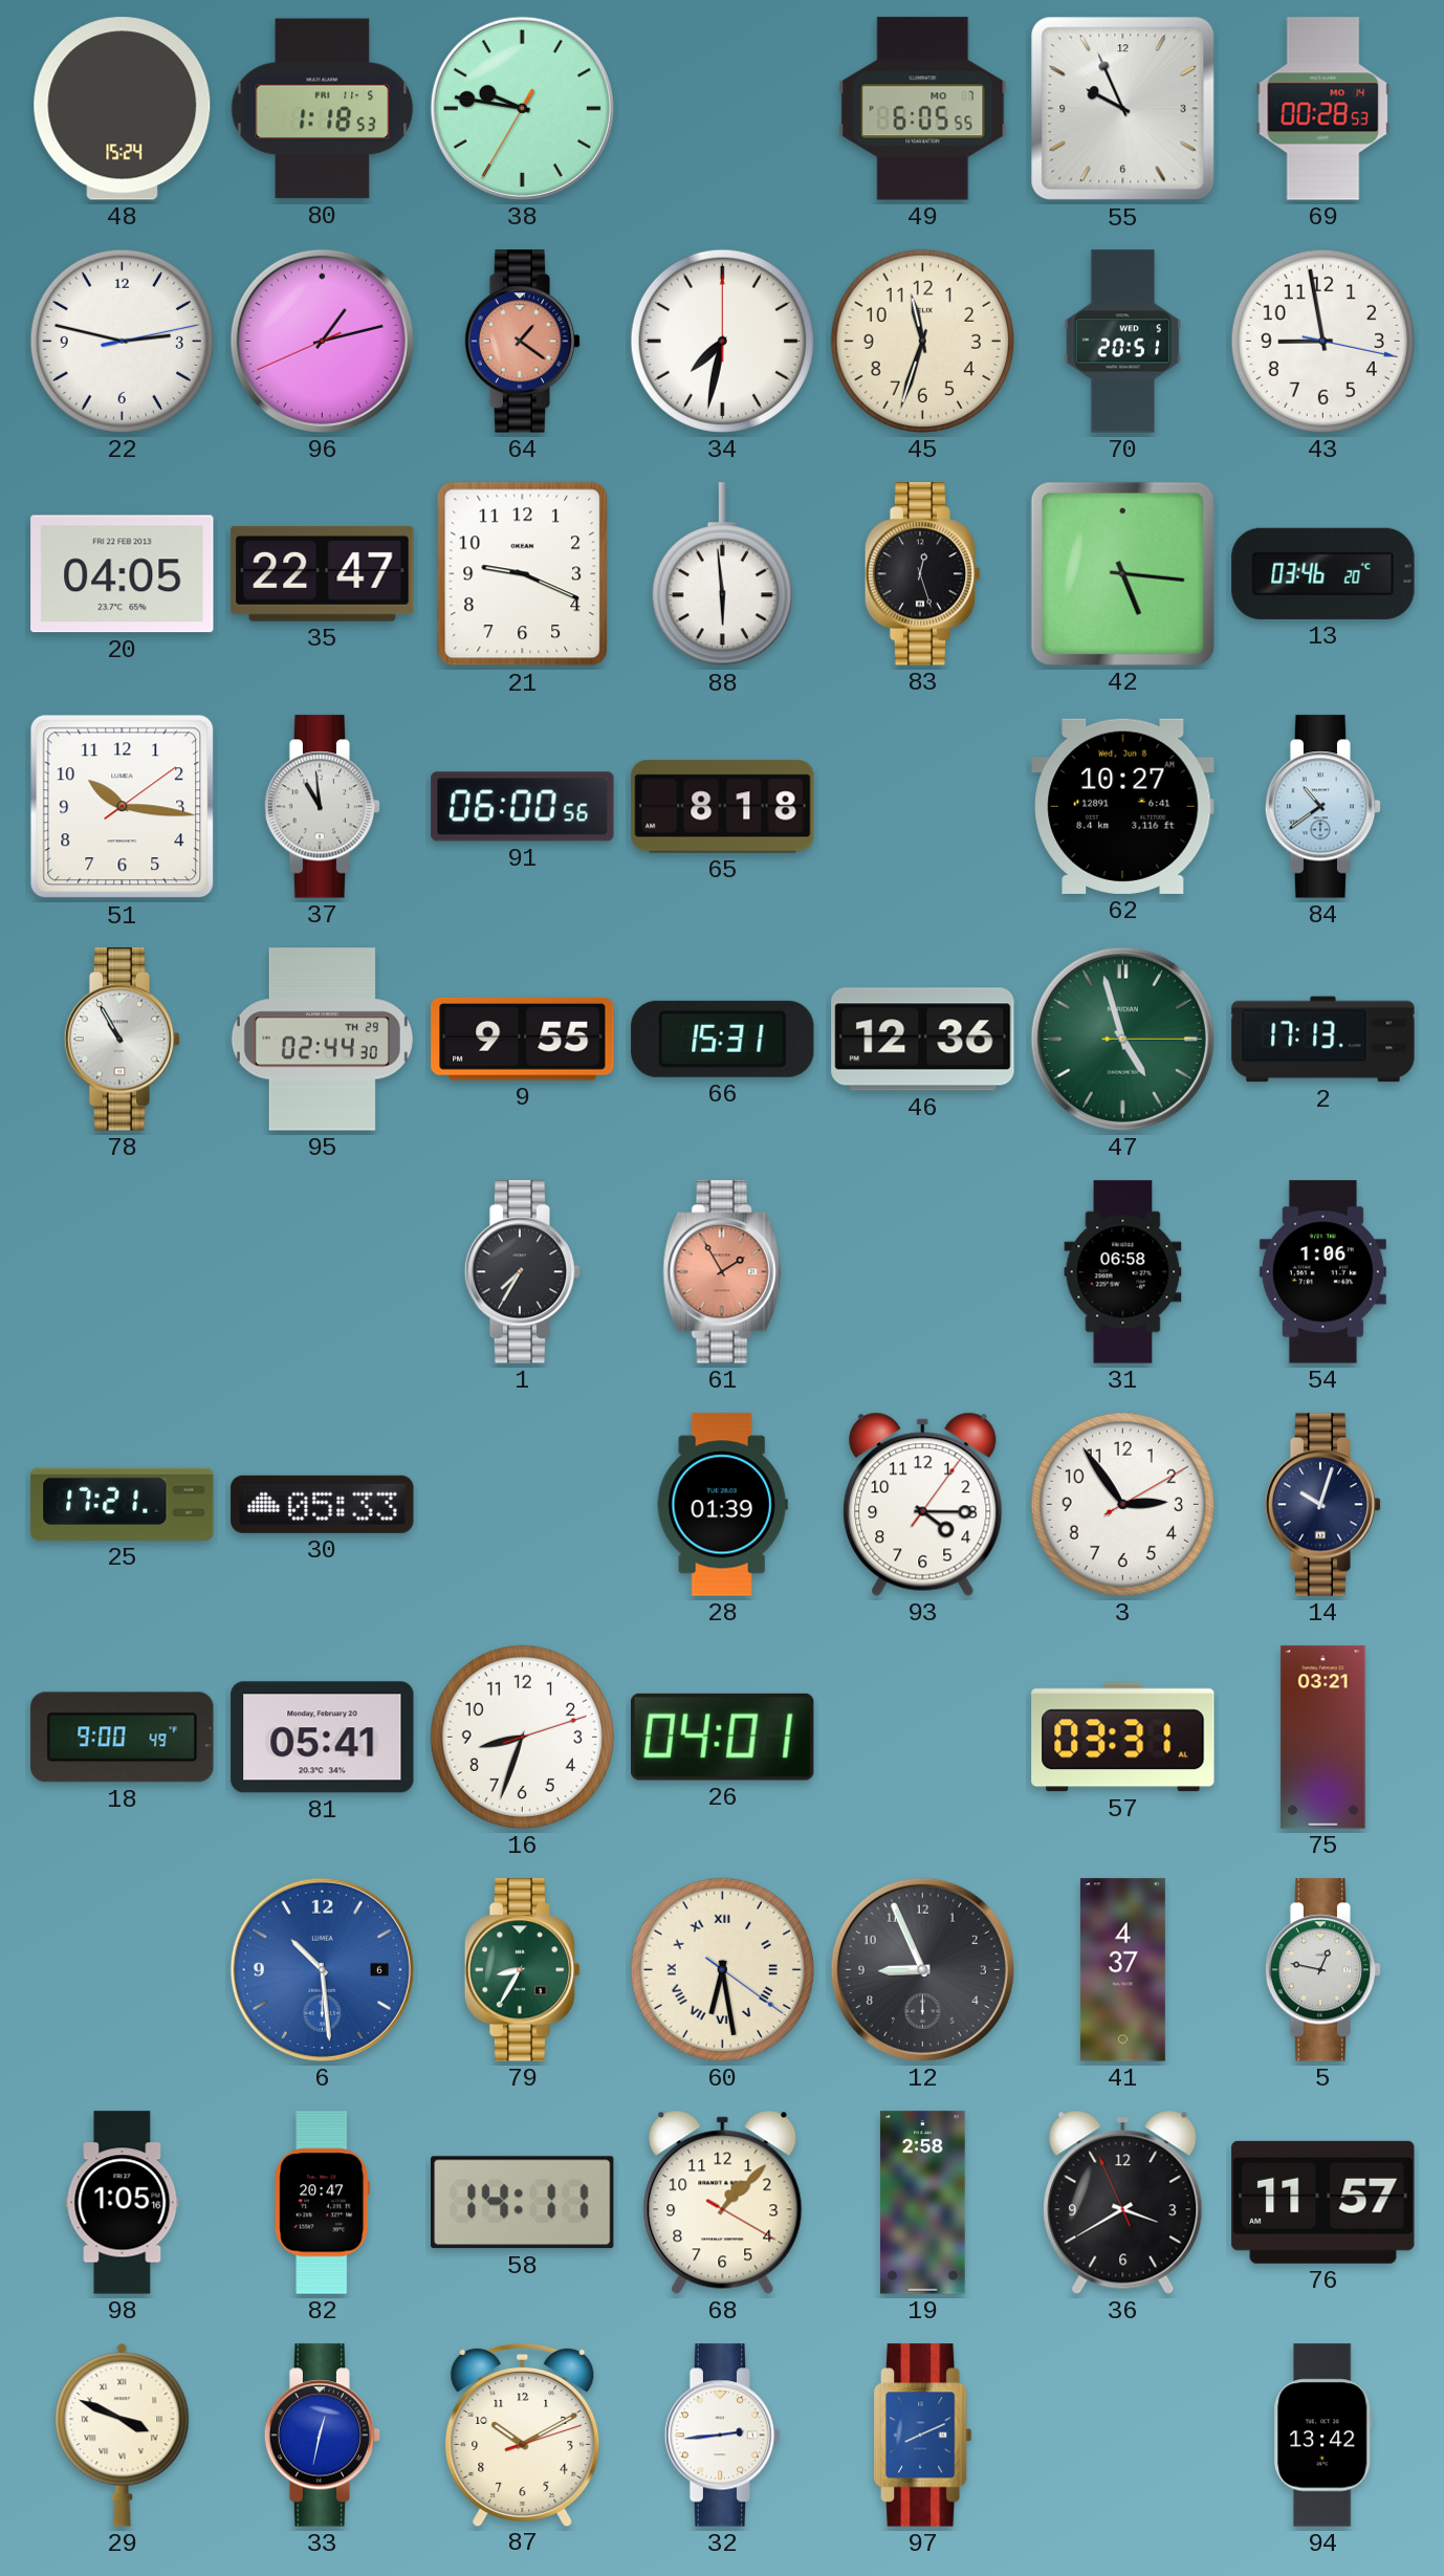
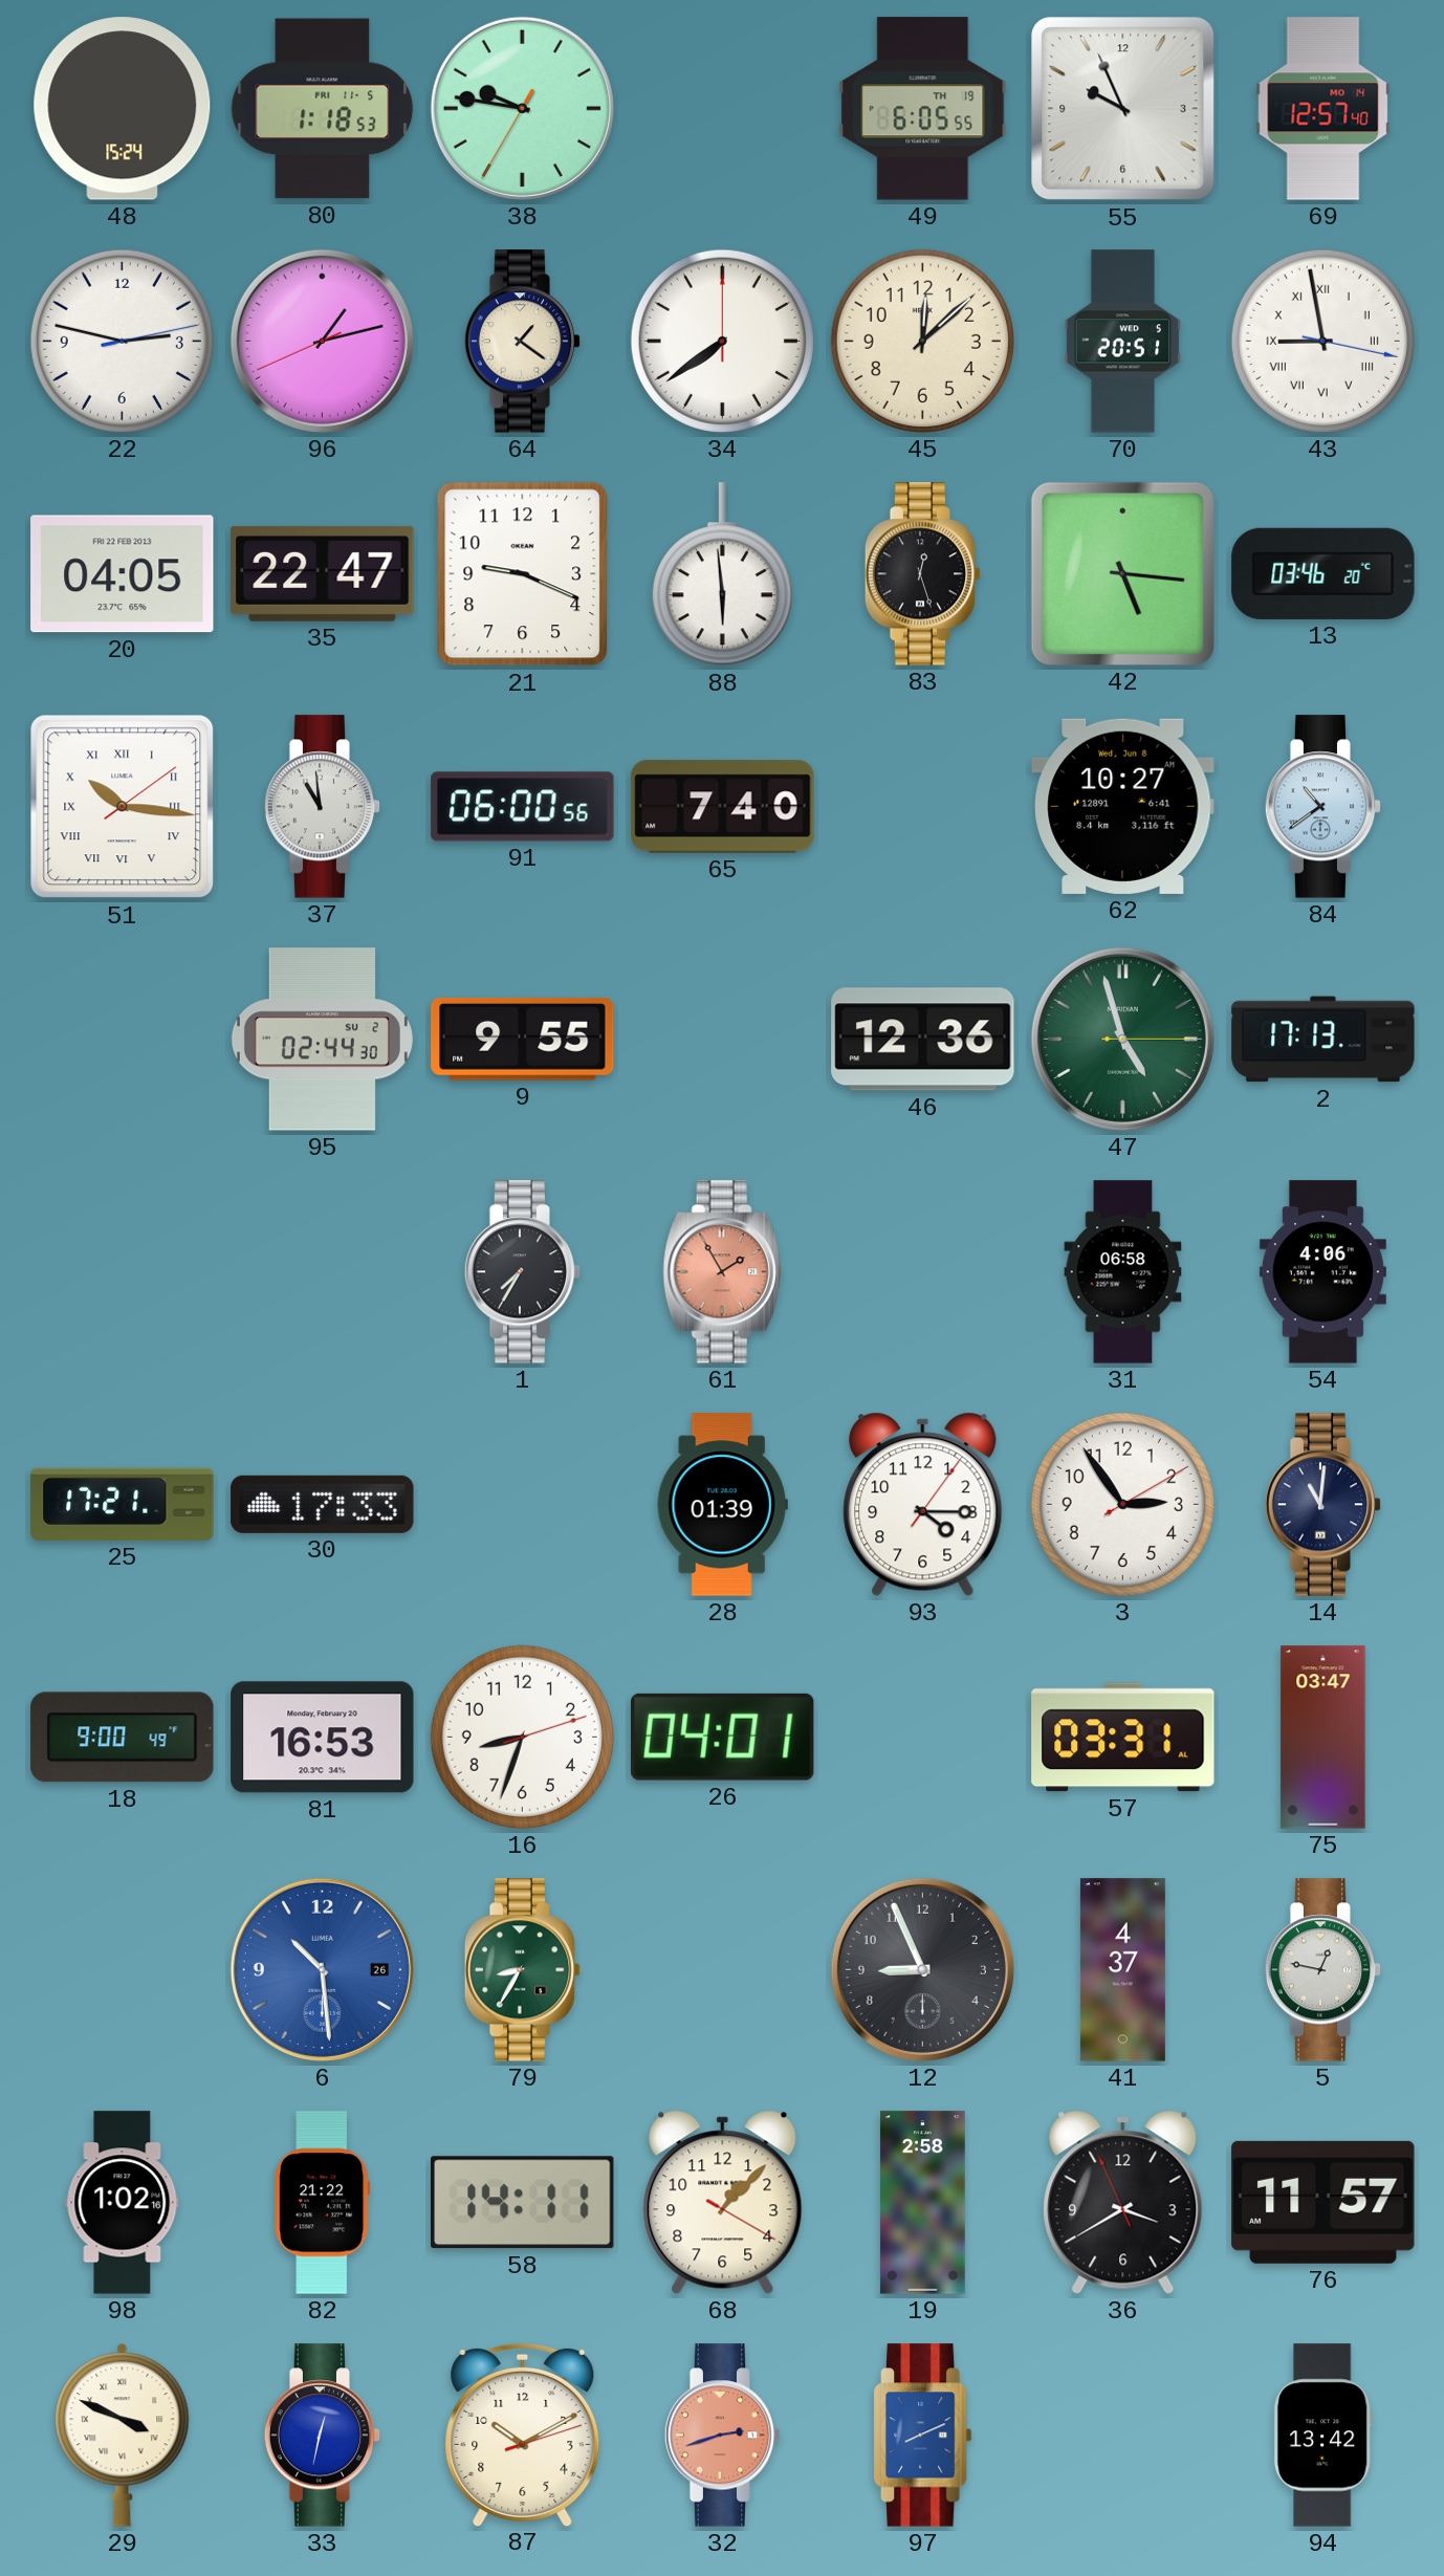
49 date: MO 7 -> TH 19 (923, 109)
69: 00:28 -> 12:57 (1323, 109)
64 dial: salmon -> cream (523, 342)
34: 7:32 -> 7:39 (722, 341)
45: 11:33 -> 12:08 (922, 341)
43 numerals: Arabic -> Roman (1322, 341)
51 numerals: Arabic -> Roman (123, 807)
65: 8:18 -> 7:40 (723, 807)
78: 10:55 -> none (123, 1040)
95 date: TH 29 -> SU 2 (322, 1040)
66: 15:31 -> none (723, 1039)
54: 1:06 -> 4:06 (1322, 1272)
30: 05:33 -> 17:33 (323, 1504)
14: 10:03 -> 11:01 (1323, 1505)
81: 05:41 -> 16:53 (323, 1738)
75: 03:21 -> 03:47 (1323, 1738)
6 date: 6 -> 26 (322, 1969)
60: 6:28 -> none (722, 1969)
98: 1:05 -> 1:02 (123, 2203)
82: 20:47 -> 21:22 (323, 2203)
32: 2:44 -> 2:42 (723, 2436)
32 dial: white -> salmon (723, 2436)
